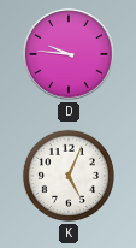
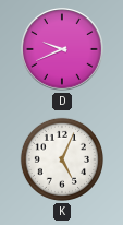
D: 9:46 -> 9:41 (62, 49)
